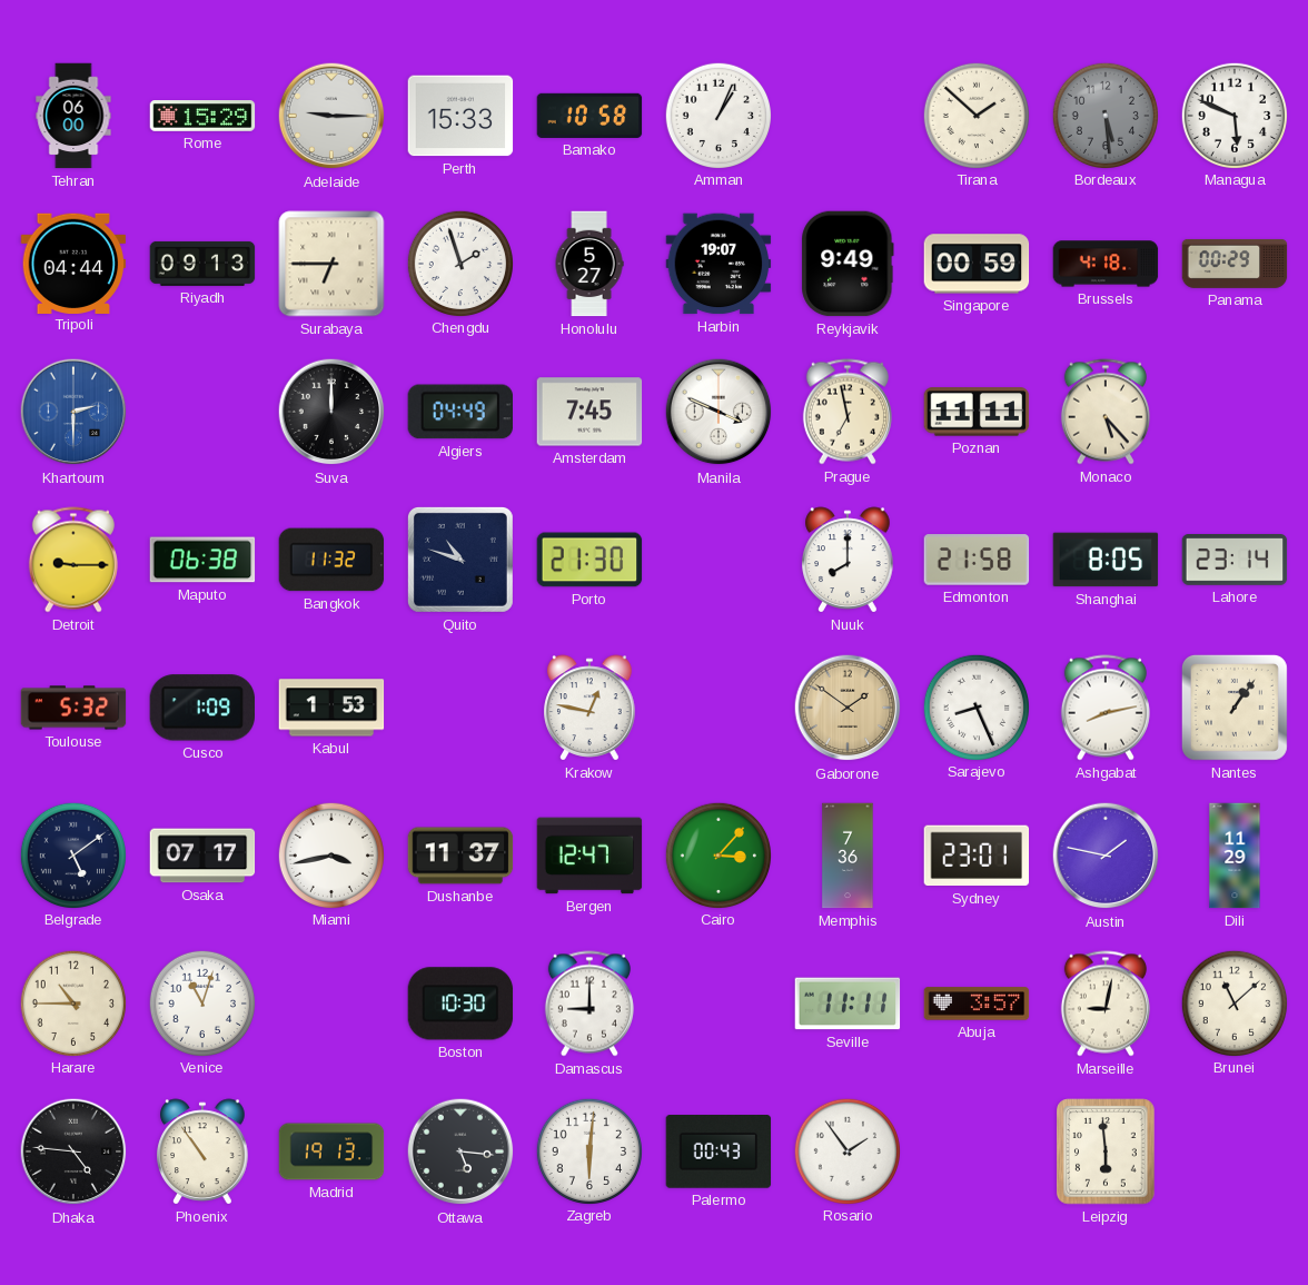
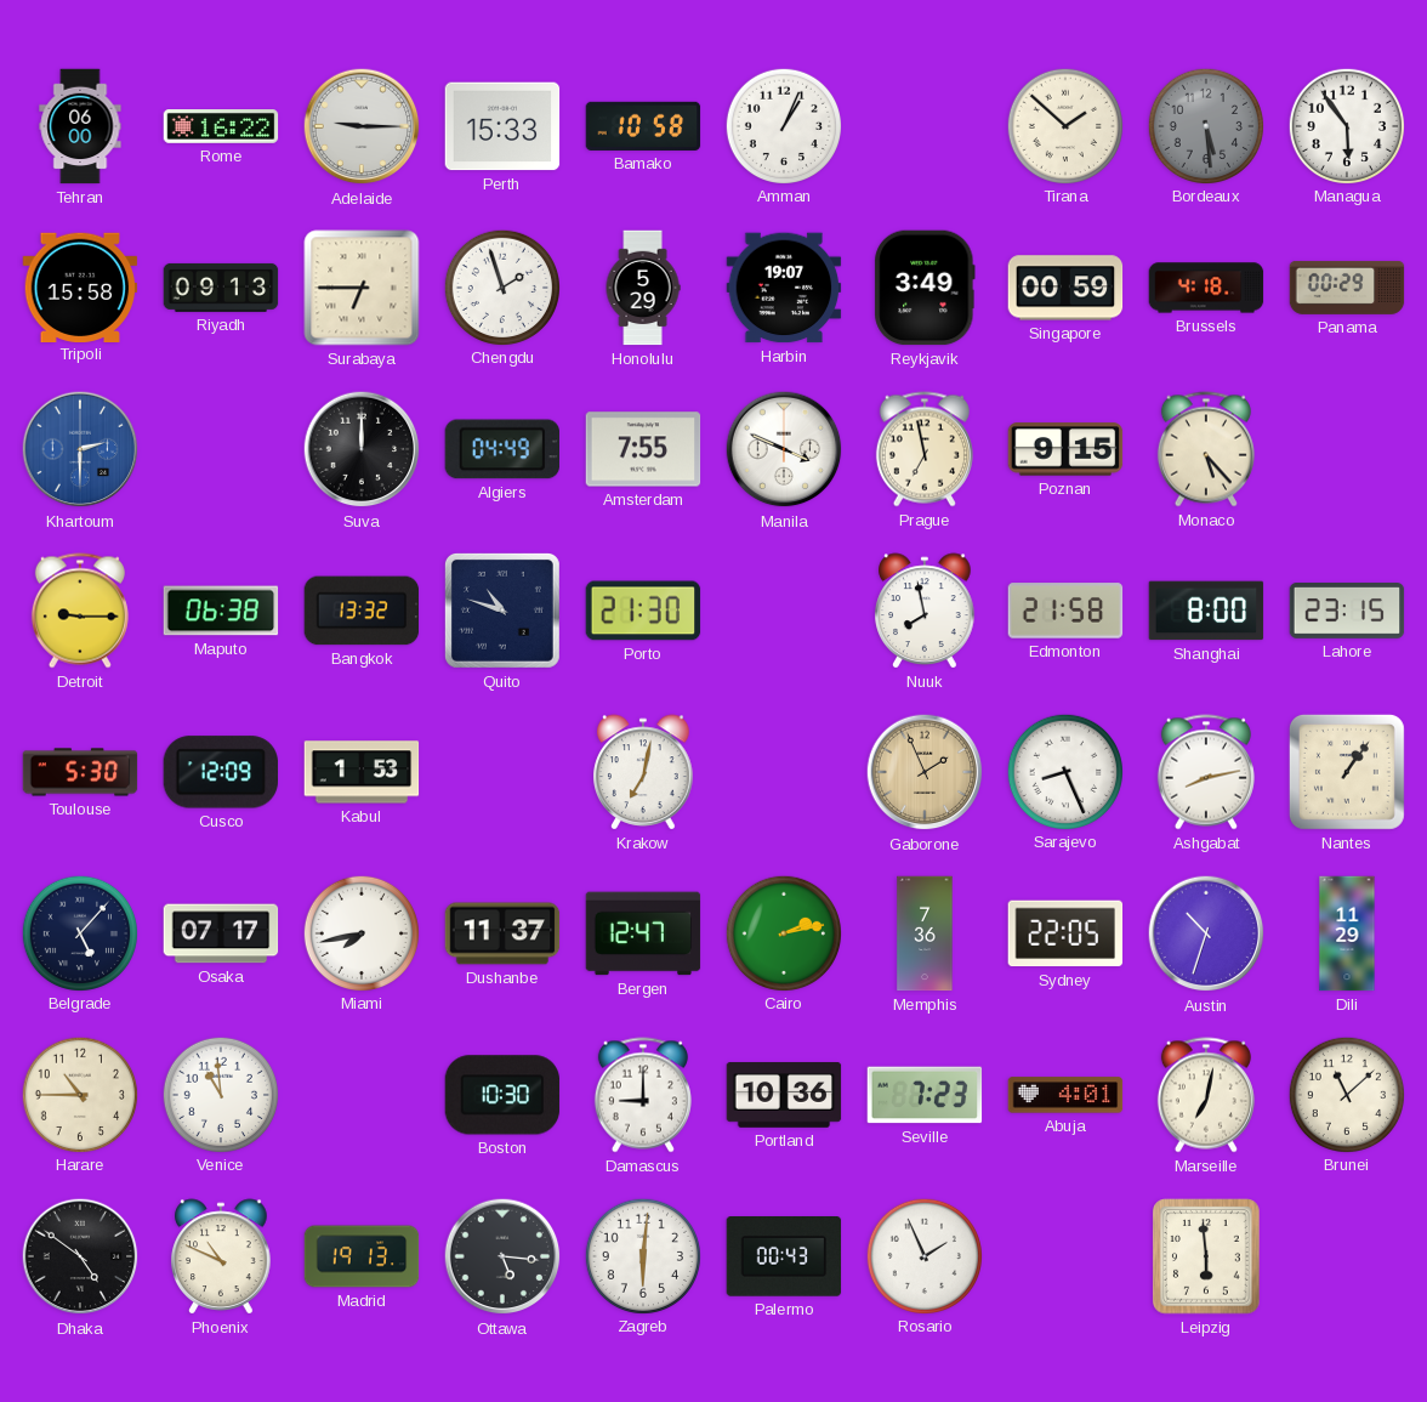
Rome: 15:29 -> 16:22 (221, 126)
Managua: 5:49 -> 5:54 (1346, 125)
Tripoli: 04:44 -> 15:58 (80, 286)
Honolulu: 5:27 -> 5:29 (643, 288)
Reykjavik: 9:49 -> 3:49 (925, 288)
Amsterdam: 7:45 -> 7:55 (643, 449)
Poznan: 11:11 -> 9:15 (1065, 449)
Bangkok: 11:32 -> 13:32 (362, 611)
Nuuk: 8:00 -> 7:58 (925, 611)
Shanghai: 8:05 -> 8:00 (1206, 611)
Lahore: 23:14 -> 23:15 (1347, 612)
Toulouse: 5:32 -> 5:30 (80, 772)
Cusco: 1:09 -> 12:09 (220, 772)
Krakow: 12:47 -> 7:02 (643, 772)
Gaborone: 1:51 -> 1:56 (925, 772)
Belgrade: 5:09 -> 5:07 (79, 932)
Miami: 3:43 -> 7:43 (360, 932)
Cairo: 3:07 -> 2:13 (783, 932)
Sydney: 23:01 -> 22:05 (1065, 933)
Austin: 1:47 -> 10:33 (1206, 933)
Venice: 11:03 -> 10:59 (220, 1094)
Portland: none -> 10:36 (784, 1096)
Seville: 11:11 -> 7:23 (925, 1095)
Abuja: 3:57 -> 4:01 (1065, 1095)
Marseille: 9:02 -> 7:02 (1206, 1095)
Dhaka: 4:46 -> 4:51 (80, 1256)
Phoenix: 10:54 -> 10:49 (221, 1256)
Rosario: 1:54 -> 1:56 (923, 1255)
